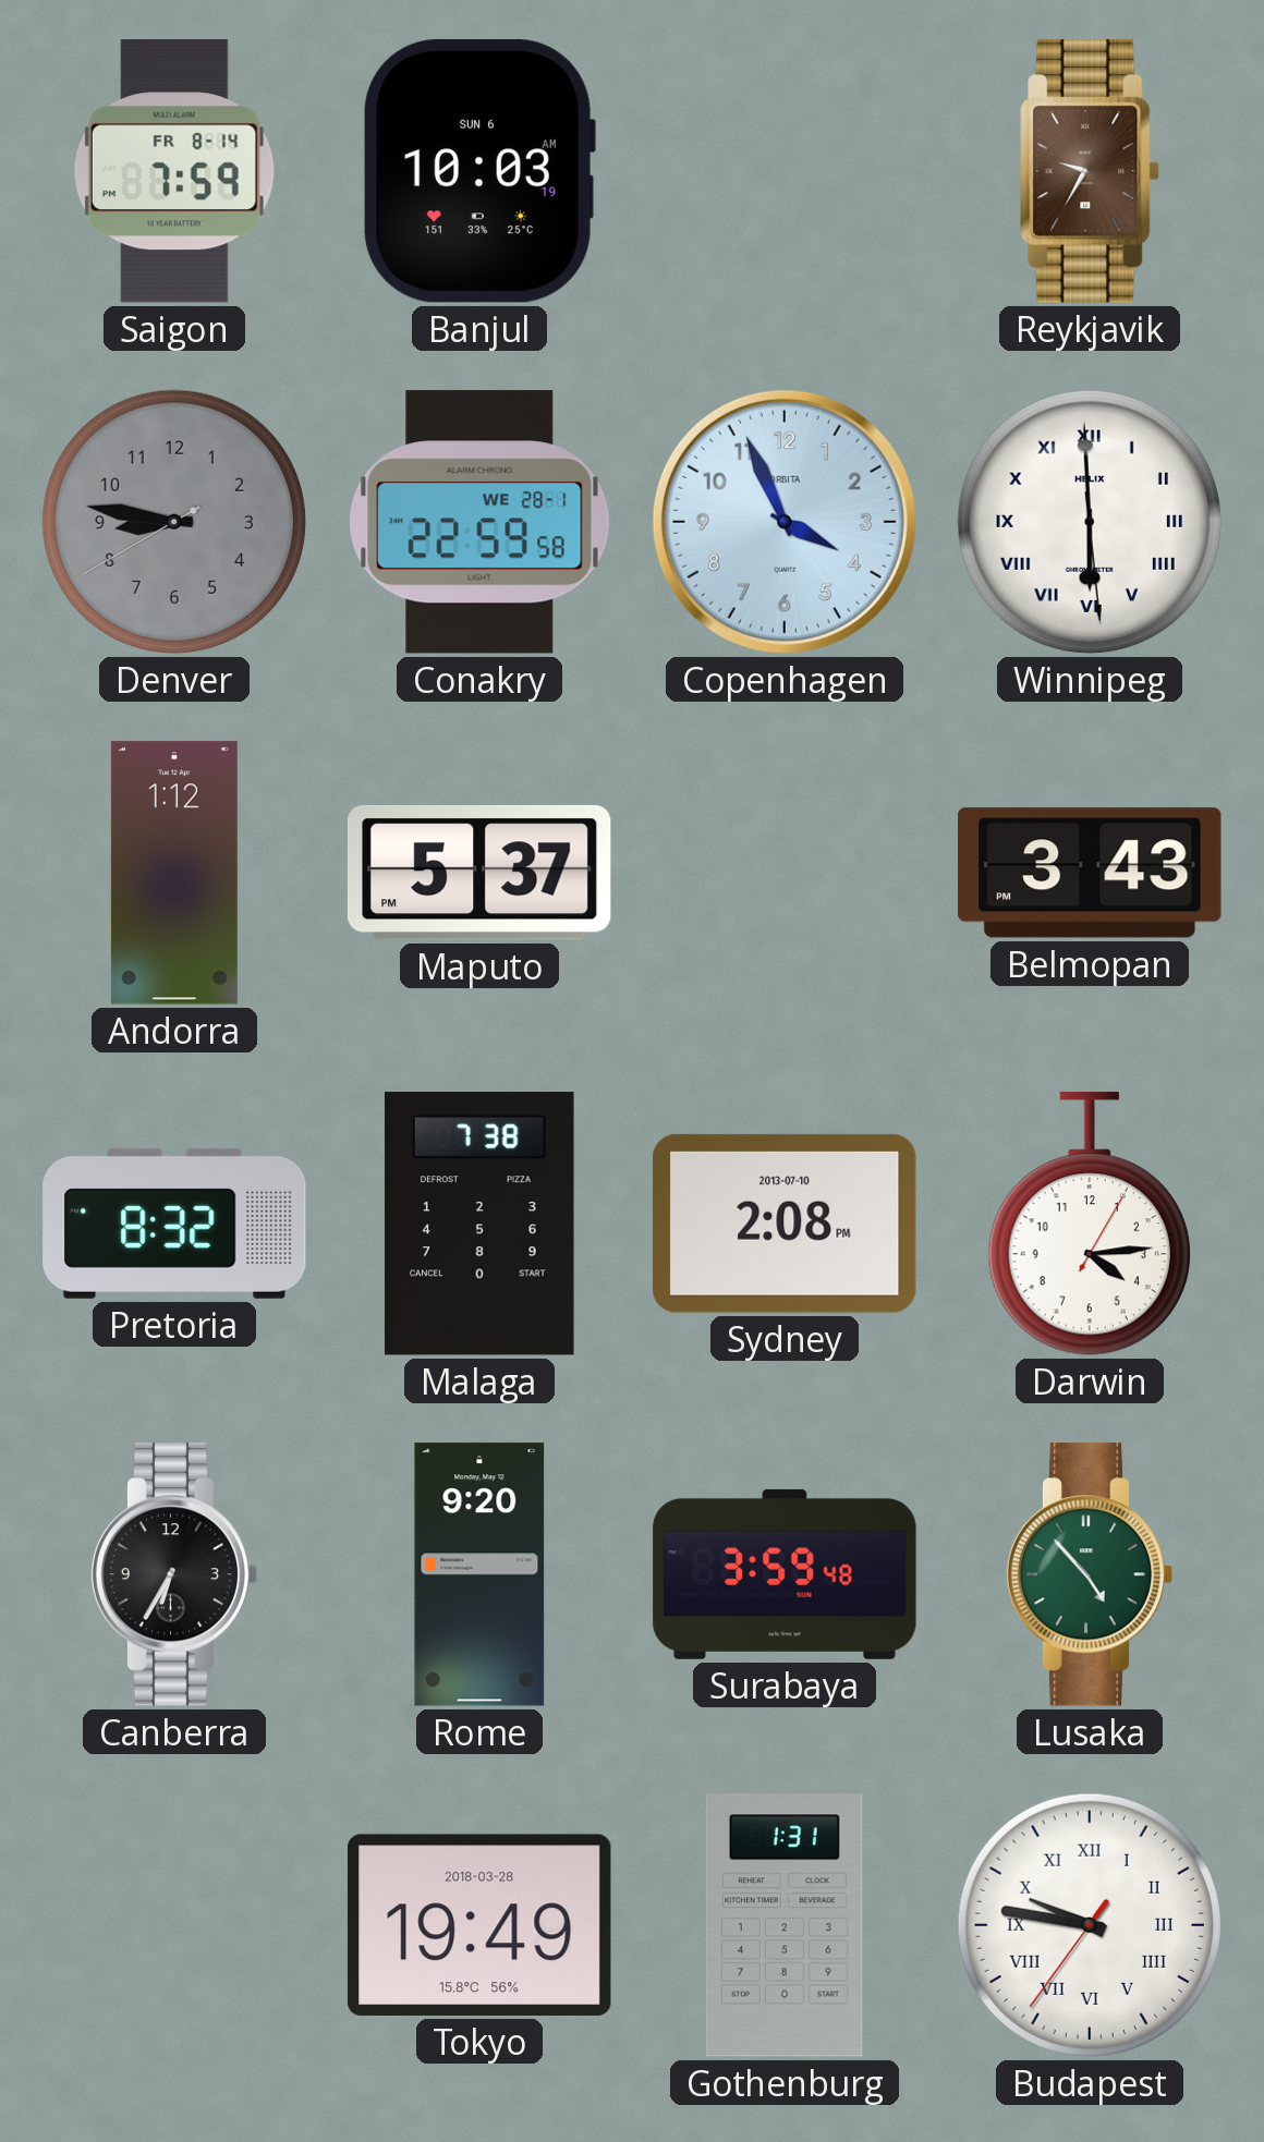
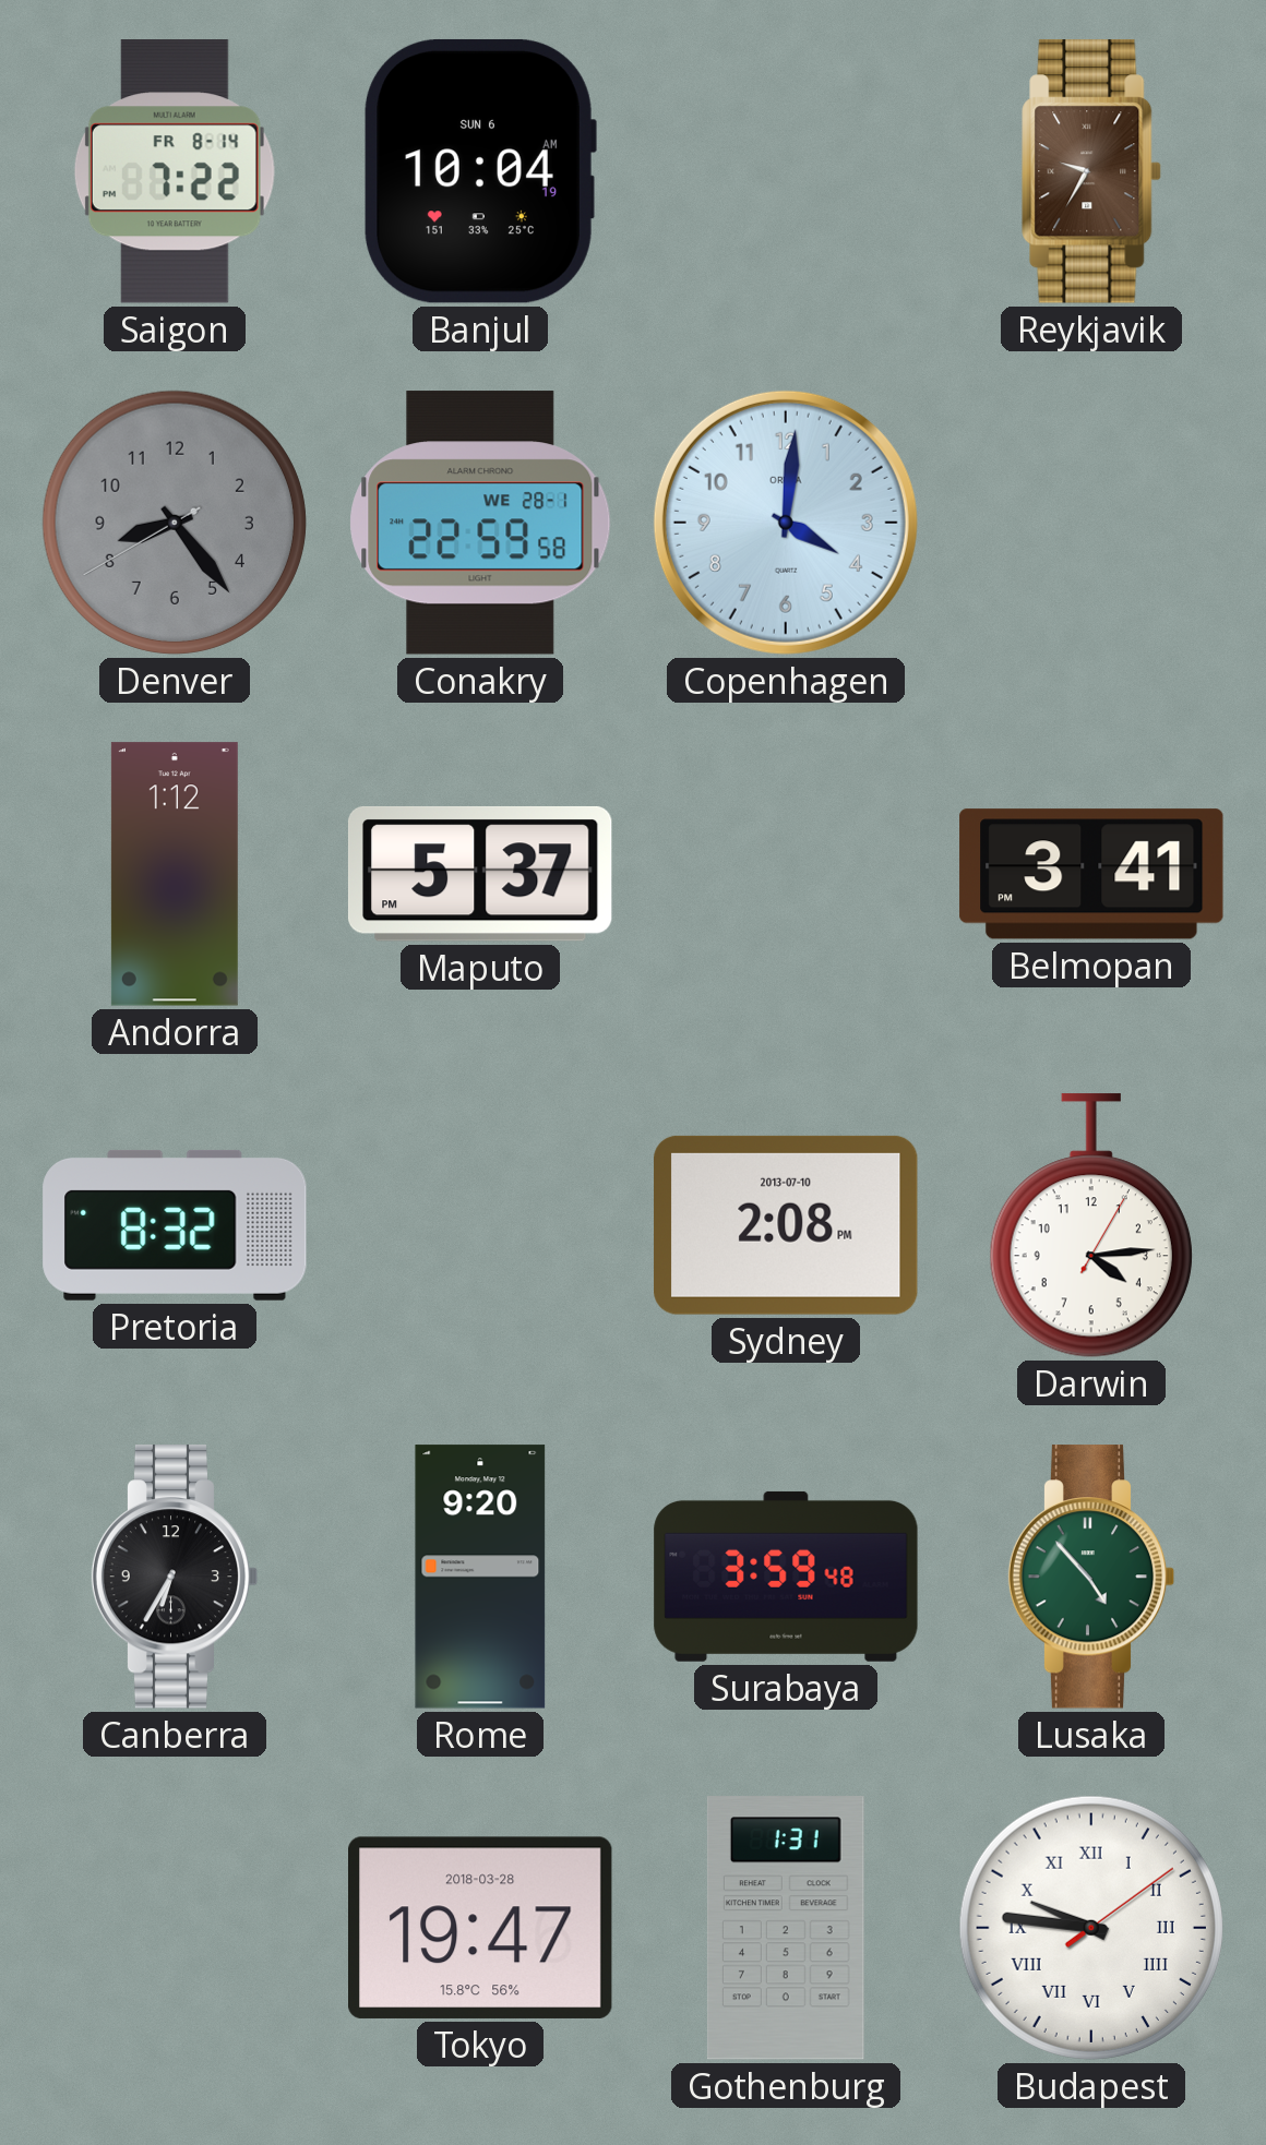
Saigon: 7:59 -> 7:22 (175, 172)
Banjul: 10:03 -> 10:04 (480, 171)
Denver: 8:46 -> 8:23 (175, 523)
Copenhagen: 3:56 -> 4:01 (786, 523)
Winnipeg: 5:59 -> none (1090, 522)
Belmopan: 3:43 -> 3:41 (1091, 874)
Malaga: 7:38 -> none (479, 1224)
Tokyo: 19:49 -> 19:47 (481, 1928)
Budapest: 9:46:36 -> 9:46:09 (1091, 1928)
